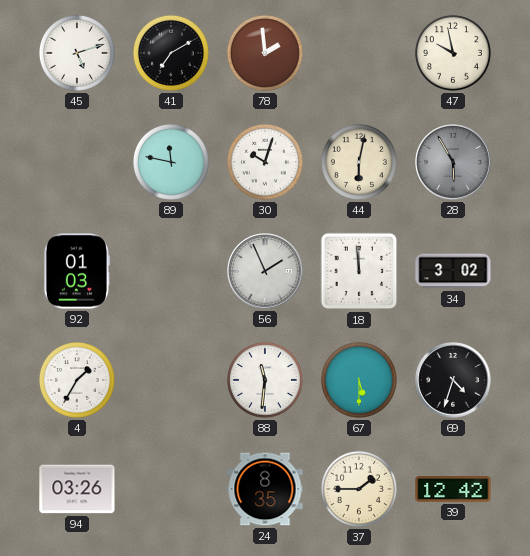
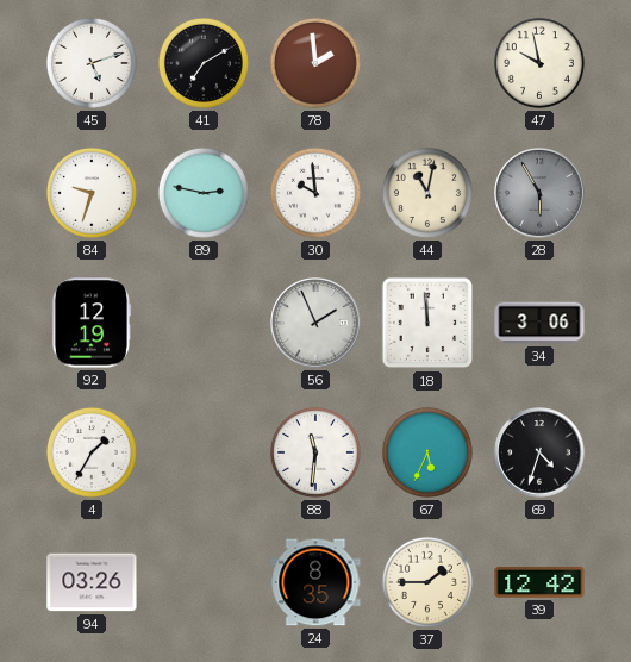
84: none -> 9:33 (92, 193)
89: 11:47 -> 2:47 (204, 193)
30: 10:03 -> 9:59 (315, 193)
44: 6:02 -> 11:02 (427, 193)
92: 01:03 -> 12:19 (90, 323)
34: 3:02 -> 3:06 (539, 323)
67: 5:30 -> 5:34 (427, 452)
